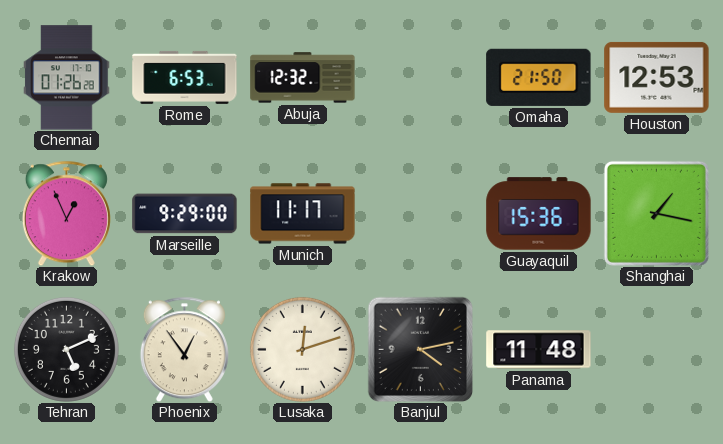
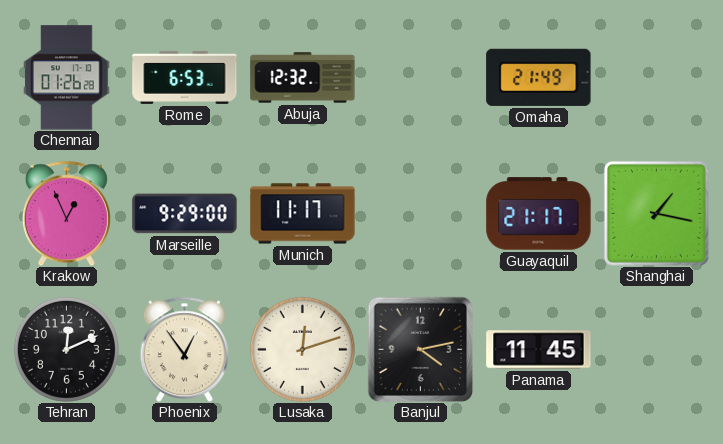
Omaha: 21:50 -> 21:49 (539, 77)
Houston: 12:53 -> none (657, 77)
Guayaquil: 15:36 -> 21:17 (539, 214)
Tehran: 5:11 -> 12:11 (66, 349)
Panama: 11:48 -> 11:45 (539, 350)
